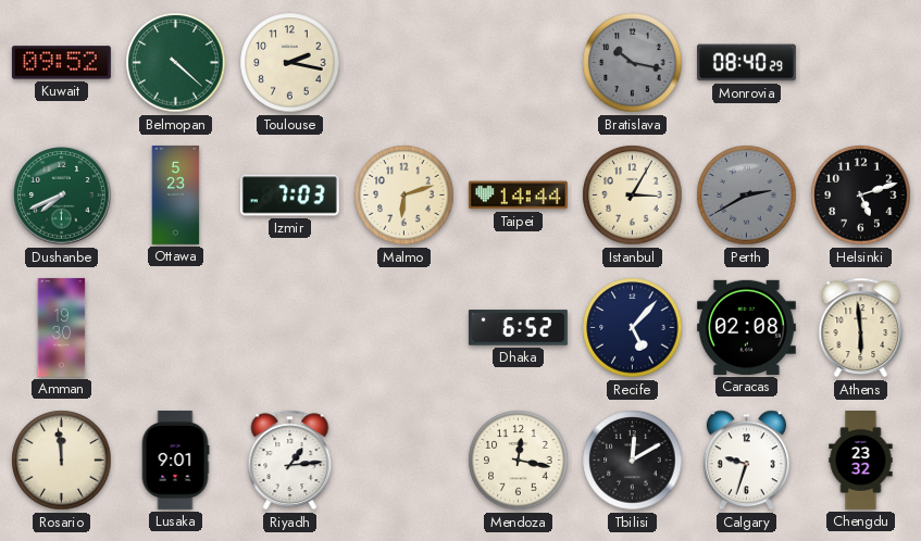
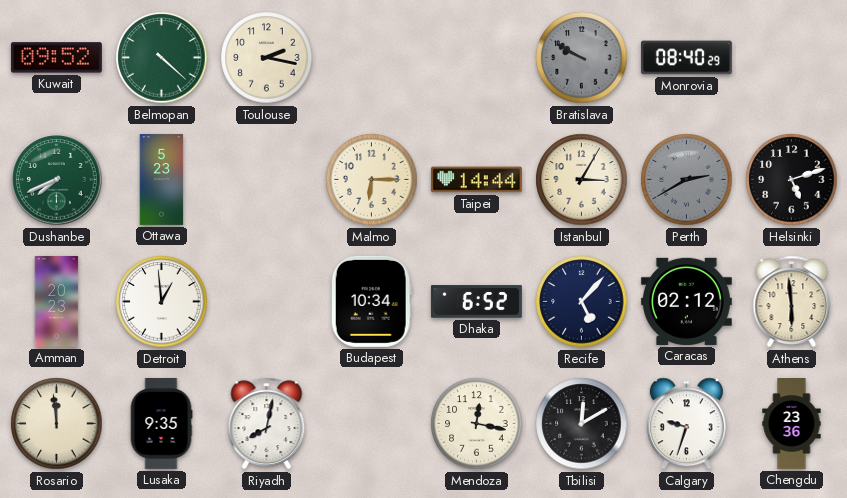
Bratislava: 10:17 -> 9:50 (582, 58)
Izmir: 7:03 -> none (289, 196)
Malmo: 6:12 -> 6:15 (372, 180)
Amman: 19:30 -> 20:23 (57, 301)
Detroit: none -> 12:59 (162, 302)
Budapest: none -> 10:34 (371, 301)
Caracas: 02:08 -> 02:12 (686, 301)
Lusaka: 9:01 -> 9:35 (161, 423)
Riyadh: 1:14 -> 8:02 (267, 424)
Chengdu: 23:32 -> 23:36 (792, 424)
